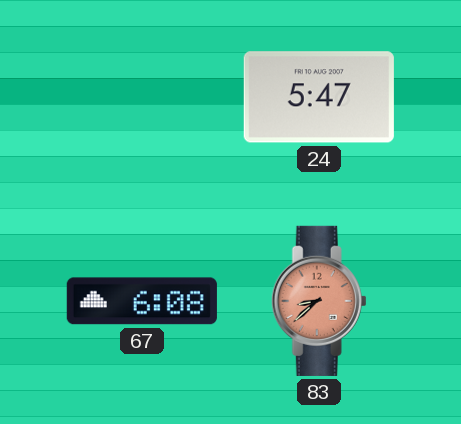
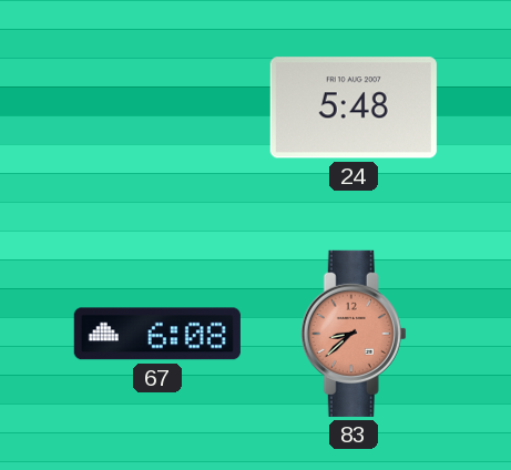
24: 5:47 -> 5:48 (354, 108)
